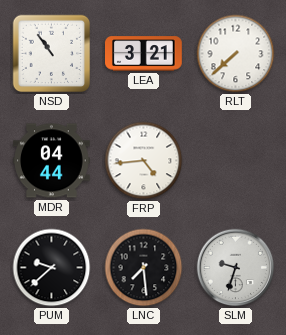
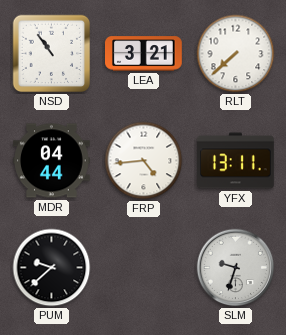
YFX: none -> 13:11 (236, 161)
LNC: 7:29 -> none (144, 268)
